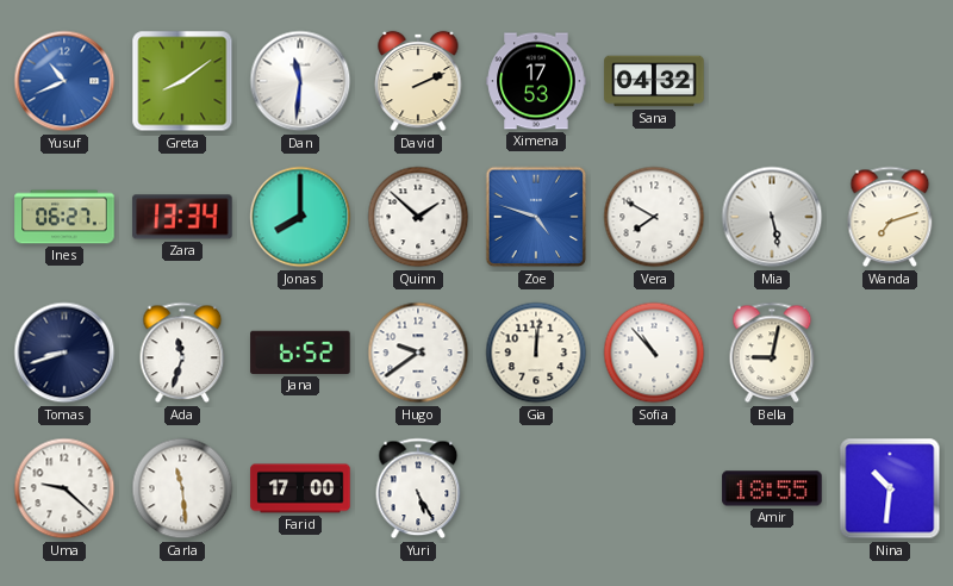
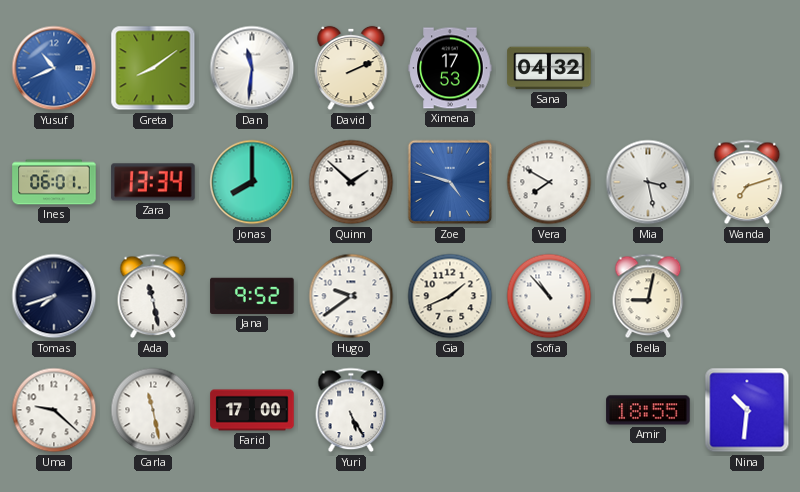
Ines: 06:27 -> 06:01 (54, 182)
Mia: 5:28 -> 3:28 (648, 182)
Tomas: 8:42 -> 7:42 (54, 296)
Ada: 11:33 -> 11:28 (153, 296)
Jana: 6:52 -> 9:52 (252, 296)
Gia: 12:01 -> 1:41 (450, 296)
Carla: 11:29 -> 11:28 (153, 410)
